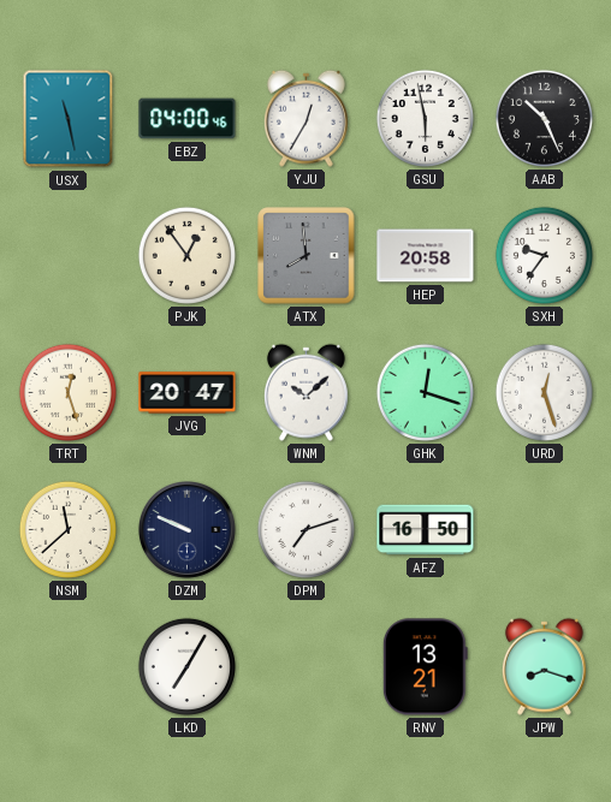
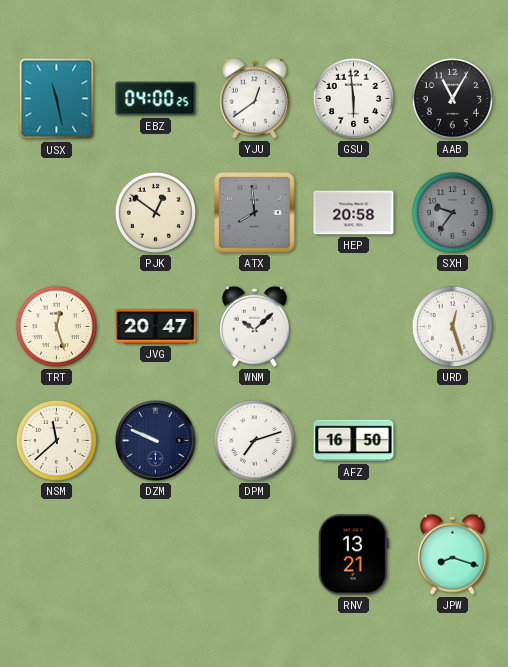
EBZ: 04:00:46 -> 04:00:25 (156, 99)
YJU: 12:35 -> 12:39 (254, 98)
GSU: 5:58 -> 5:59 (353, 98)
AAB: 10:26 -> 11:05 (452, 98)
PJK: 12:54 -> 12:51 (155, 212)
SXH dial: white -> grey (452, 212)
GHK: 12:18 -> none (425, 392)
LKD: 7:05 -> none (186, 666)
